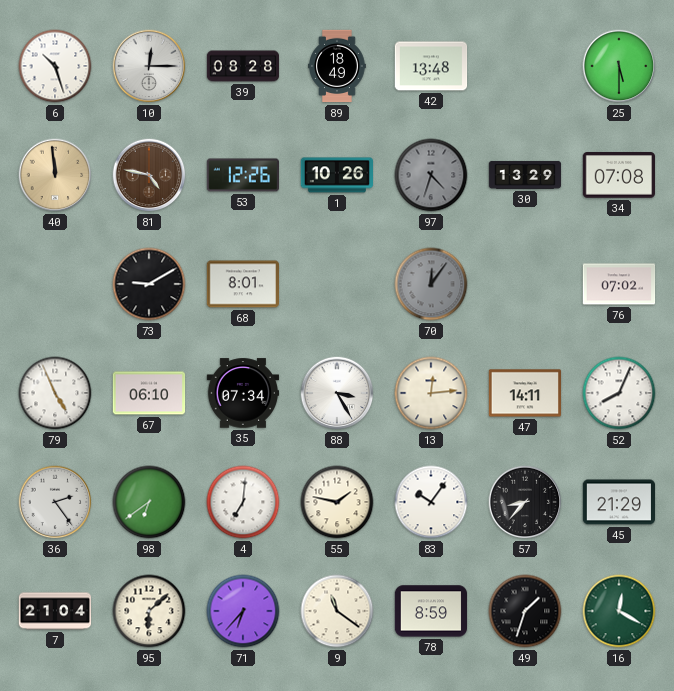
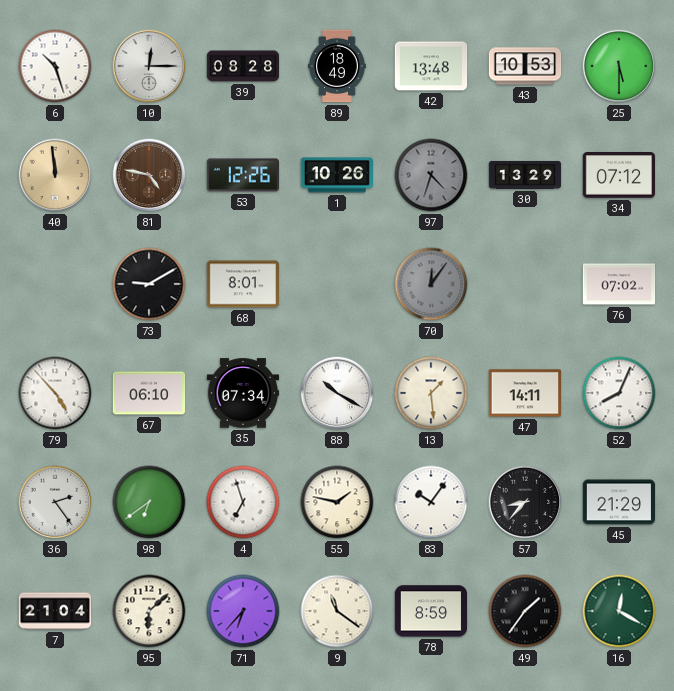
43: none -> 10:53 (525, 66)
34: 07:08 -> 07:12 (618, 175)
79: 4:56 -> 4:53 (55, 393)
88: 3:25 -> 10:20 (337, 393)
13: 12:14 -> 1:29 (431, 393)
4: 7:01 -> 6:57 (243, 502)
49: 1:33 -> 1:36 (525, 611)
